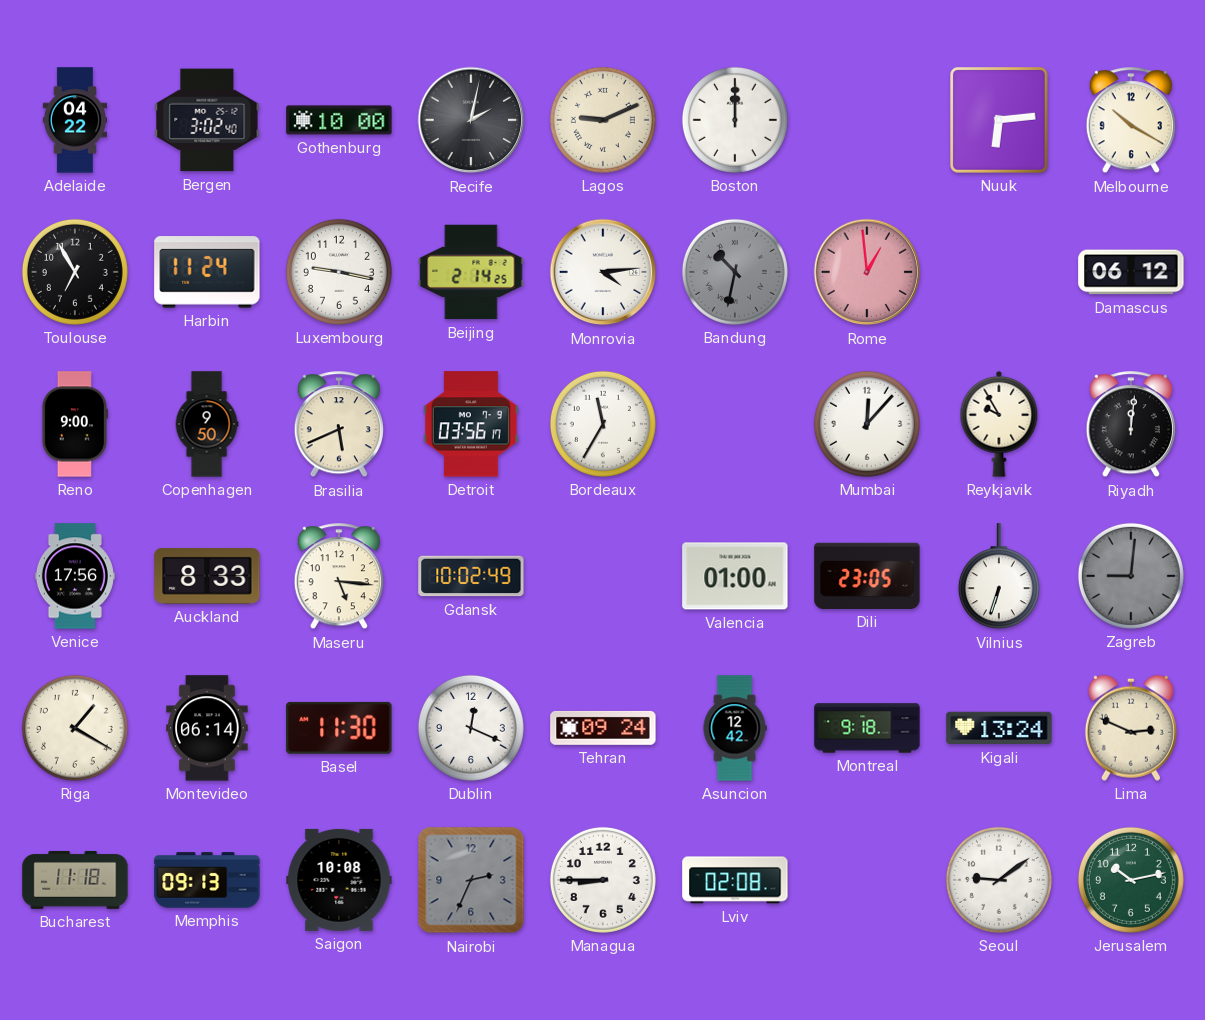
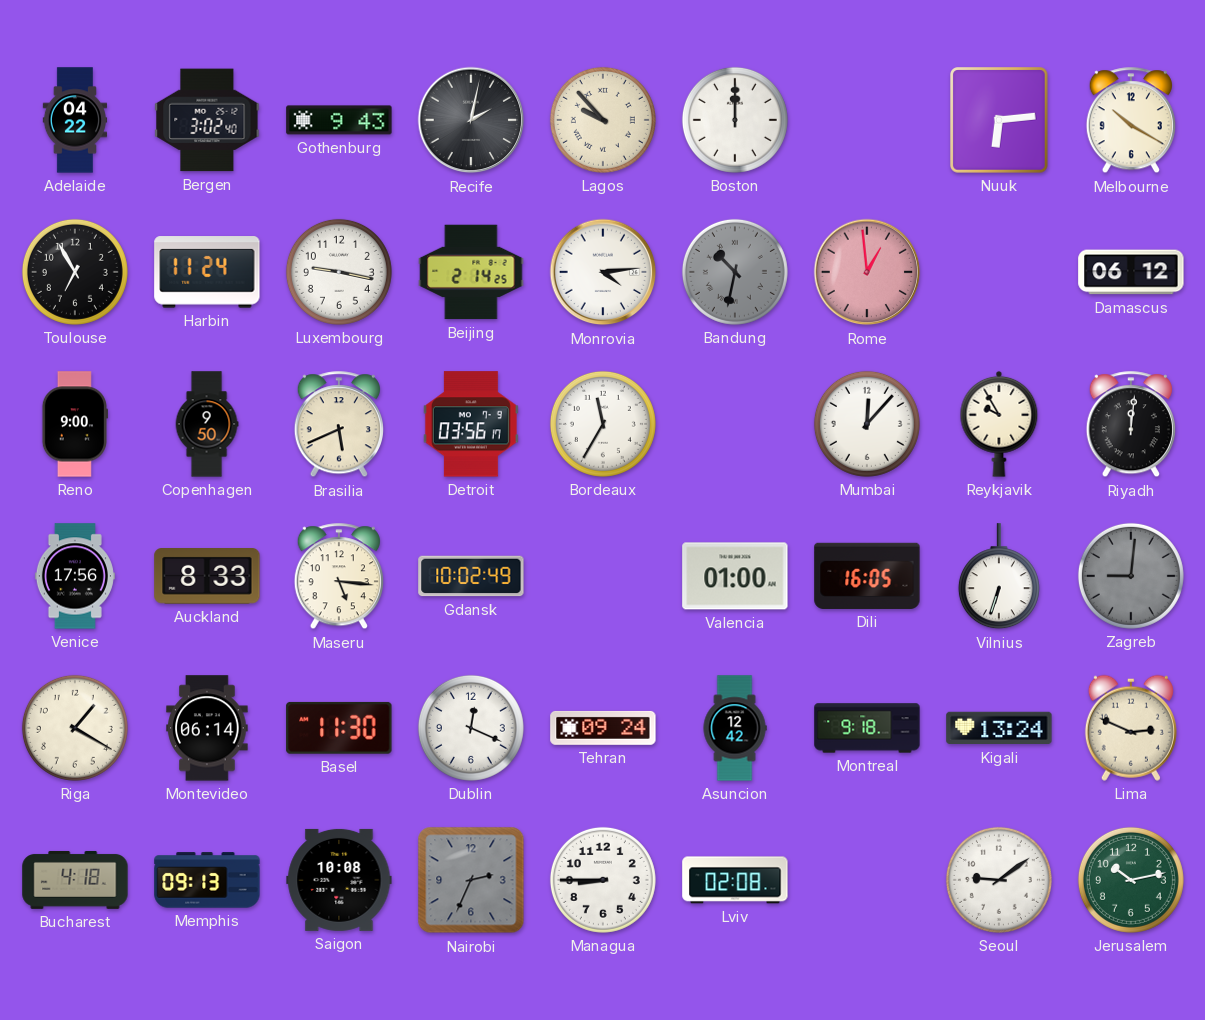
Gothenburg: 10:00 -> 9:43 (339, 120)
Lagos: 9:11 -> 9:53 (603, 120)
Dili: 23:05 -> 16:05 (867, 576)
Bucharest: 11:18 -> 4:18 (75, 880)
